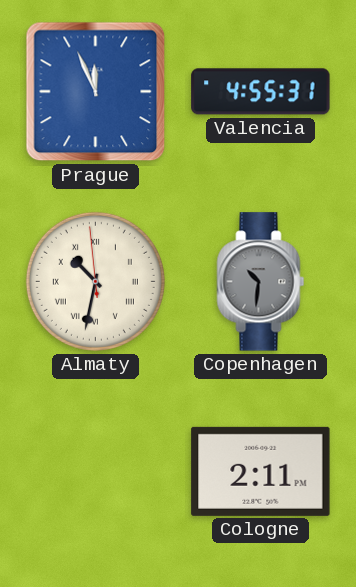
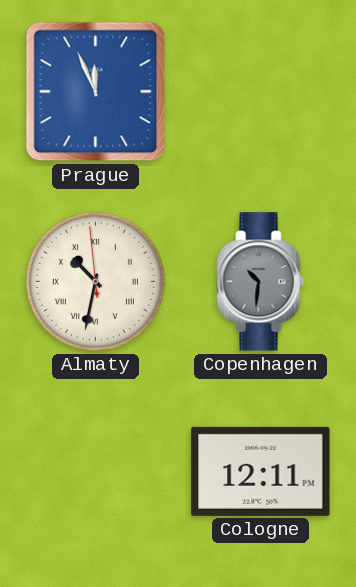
Valencia: 4:55 -> none (261, 92)
Cologne: 2:11 -> 12:11 (261, 471)
